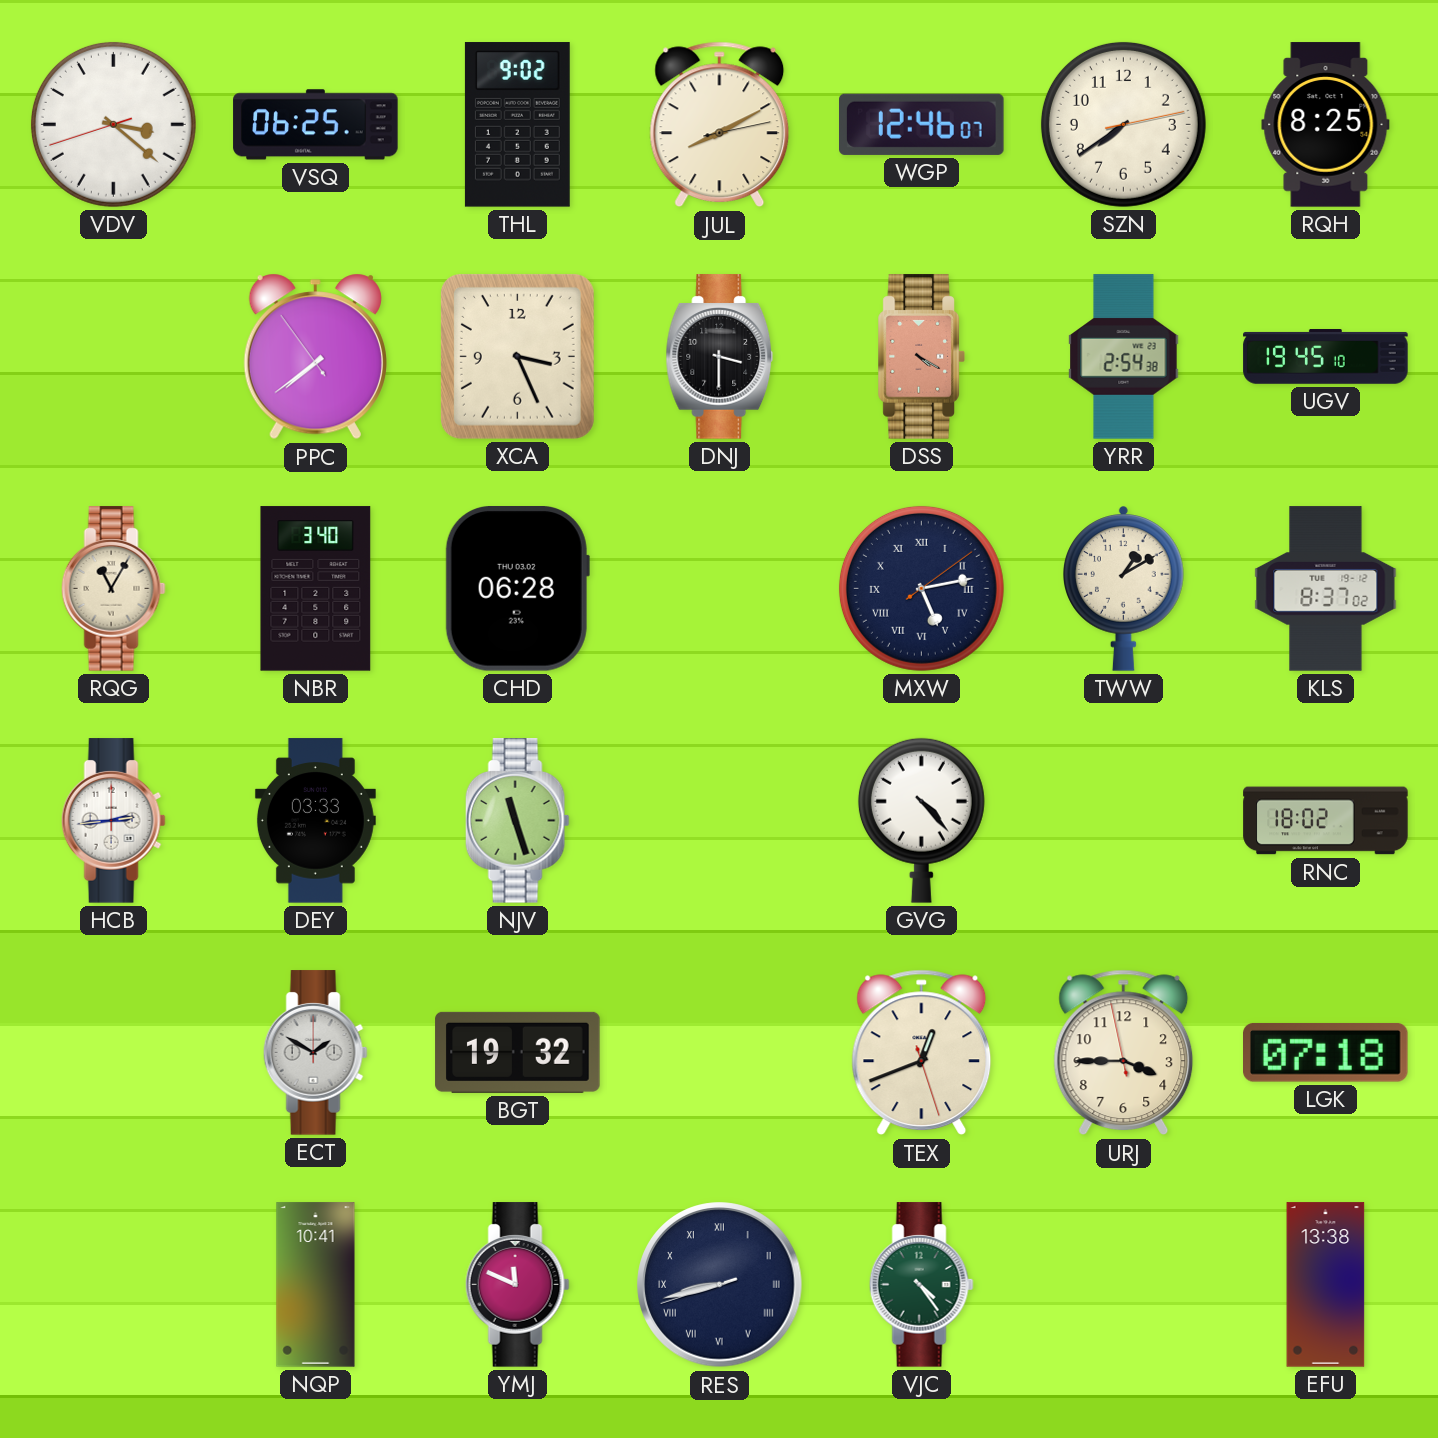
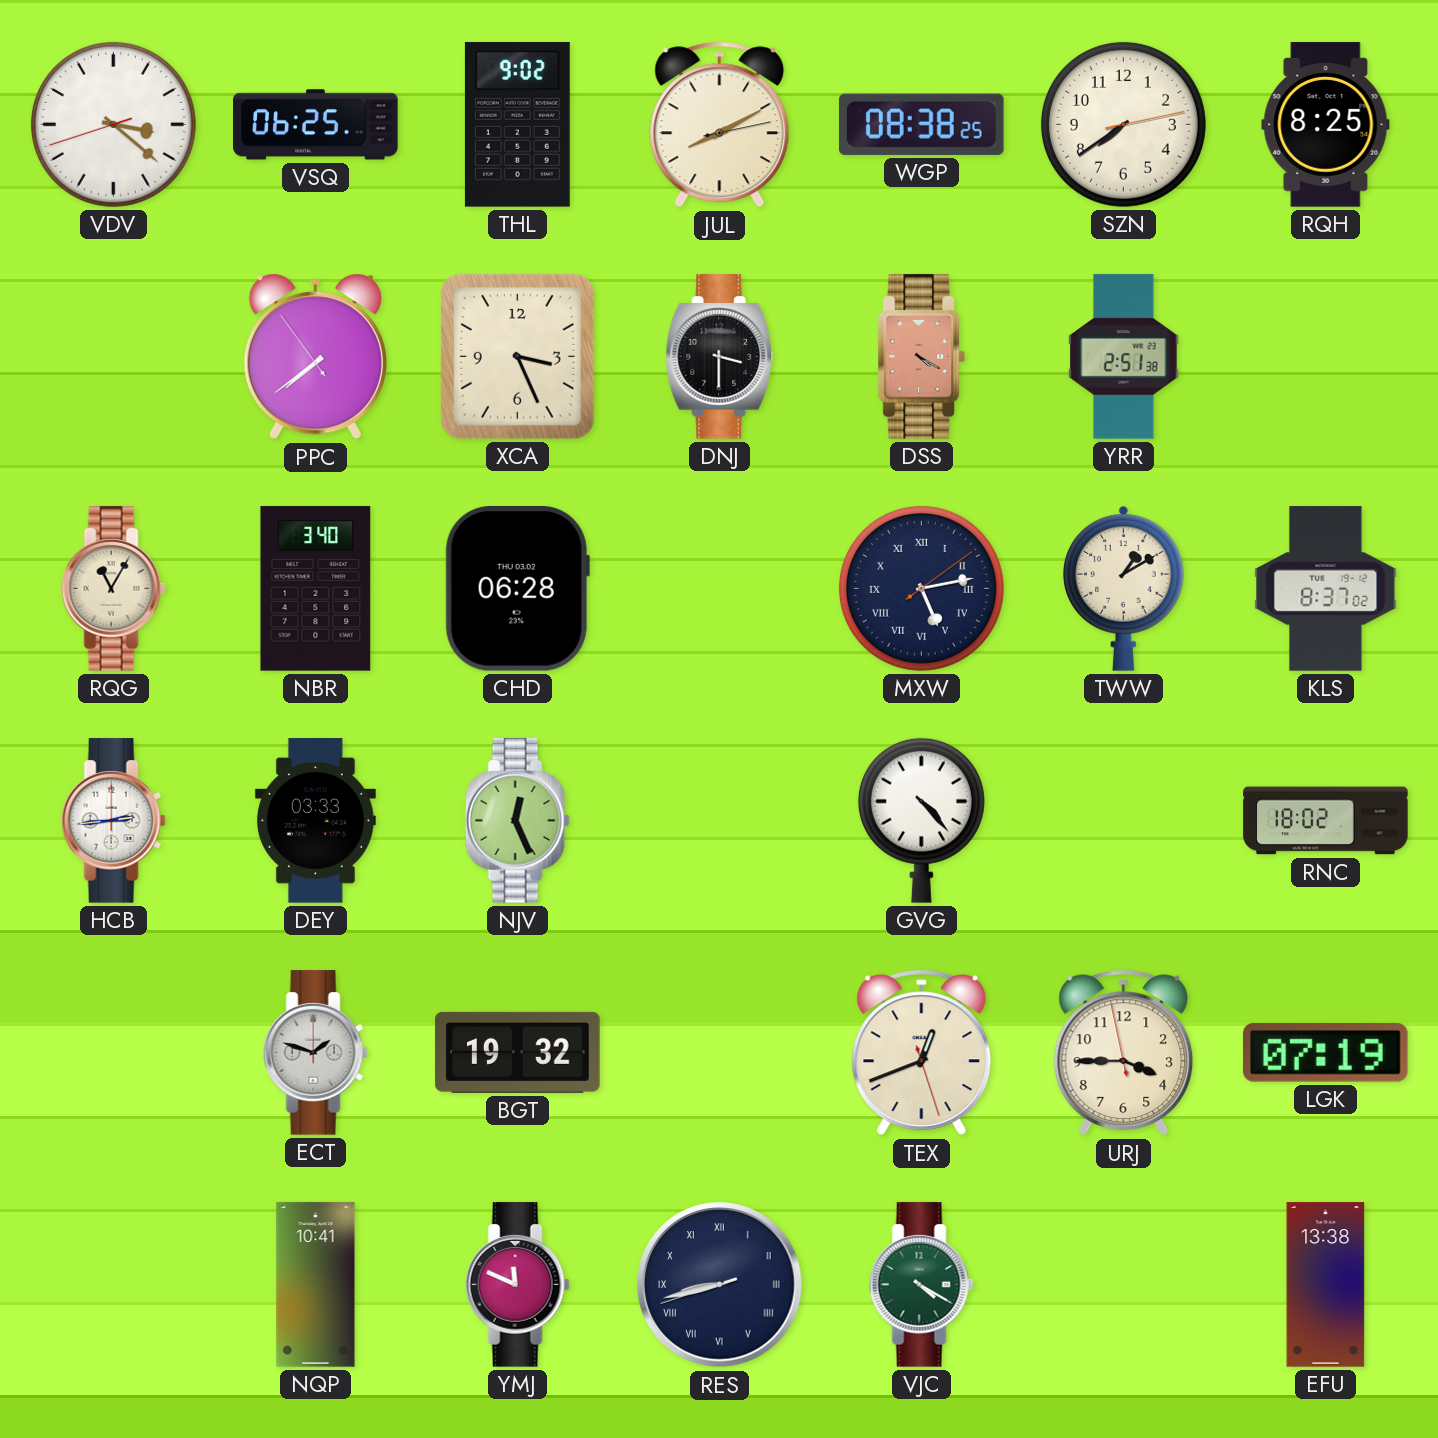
WGP: 12:46 -> 08:38 (922, 124)
YRR: 2:54 -> 2:51 (1124, 357)
UGV: 19:45 -> none (1326, 357)
NJV: 11:27 -> 12:26 (517, 821)
ECT: 1:50 -> 1:48 (315, 1053)
LGK: 07:18 -> 07:19 (1326, 1052)
VJC: 4:24 -> 4:20 (921, 1285)
